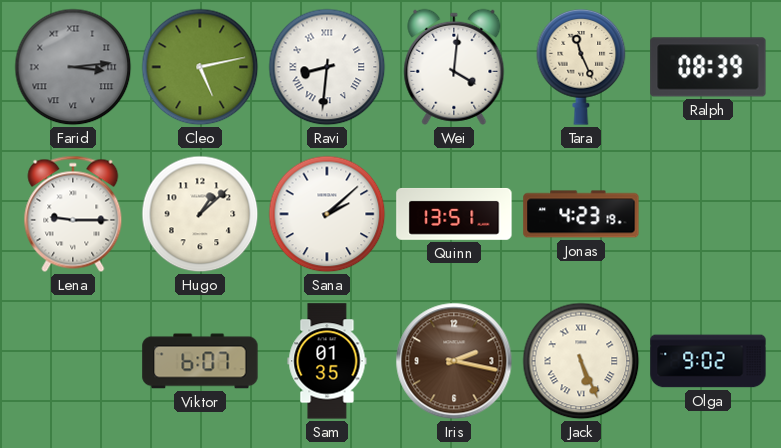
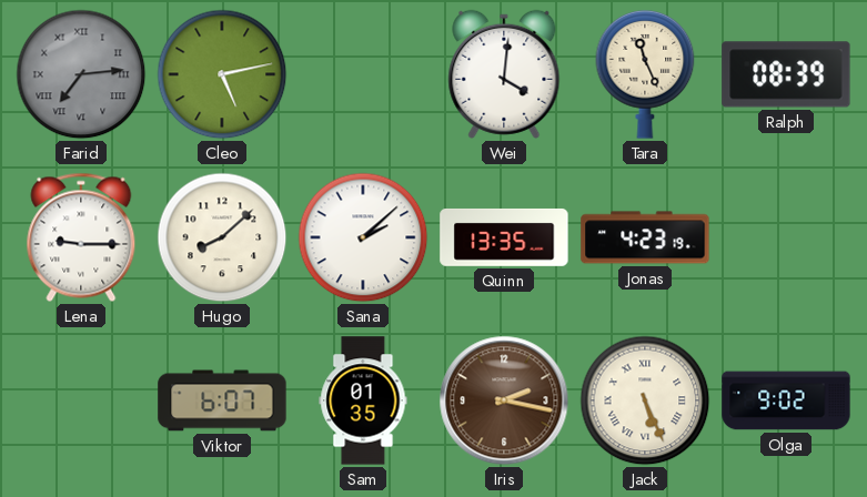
Farid: 3:14 -> 7:14 (81, 74)
Ravi: 8:31 -> none (327, 67)
Hugo: 1:08 -> 8:08 (222, 237)
Quinn: 13:51 -> 13:35 (504, 237)
